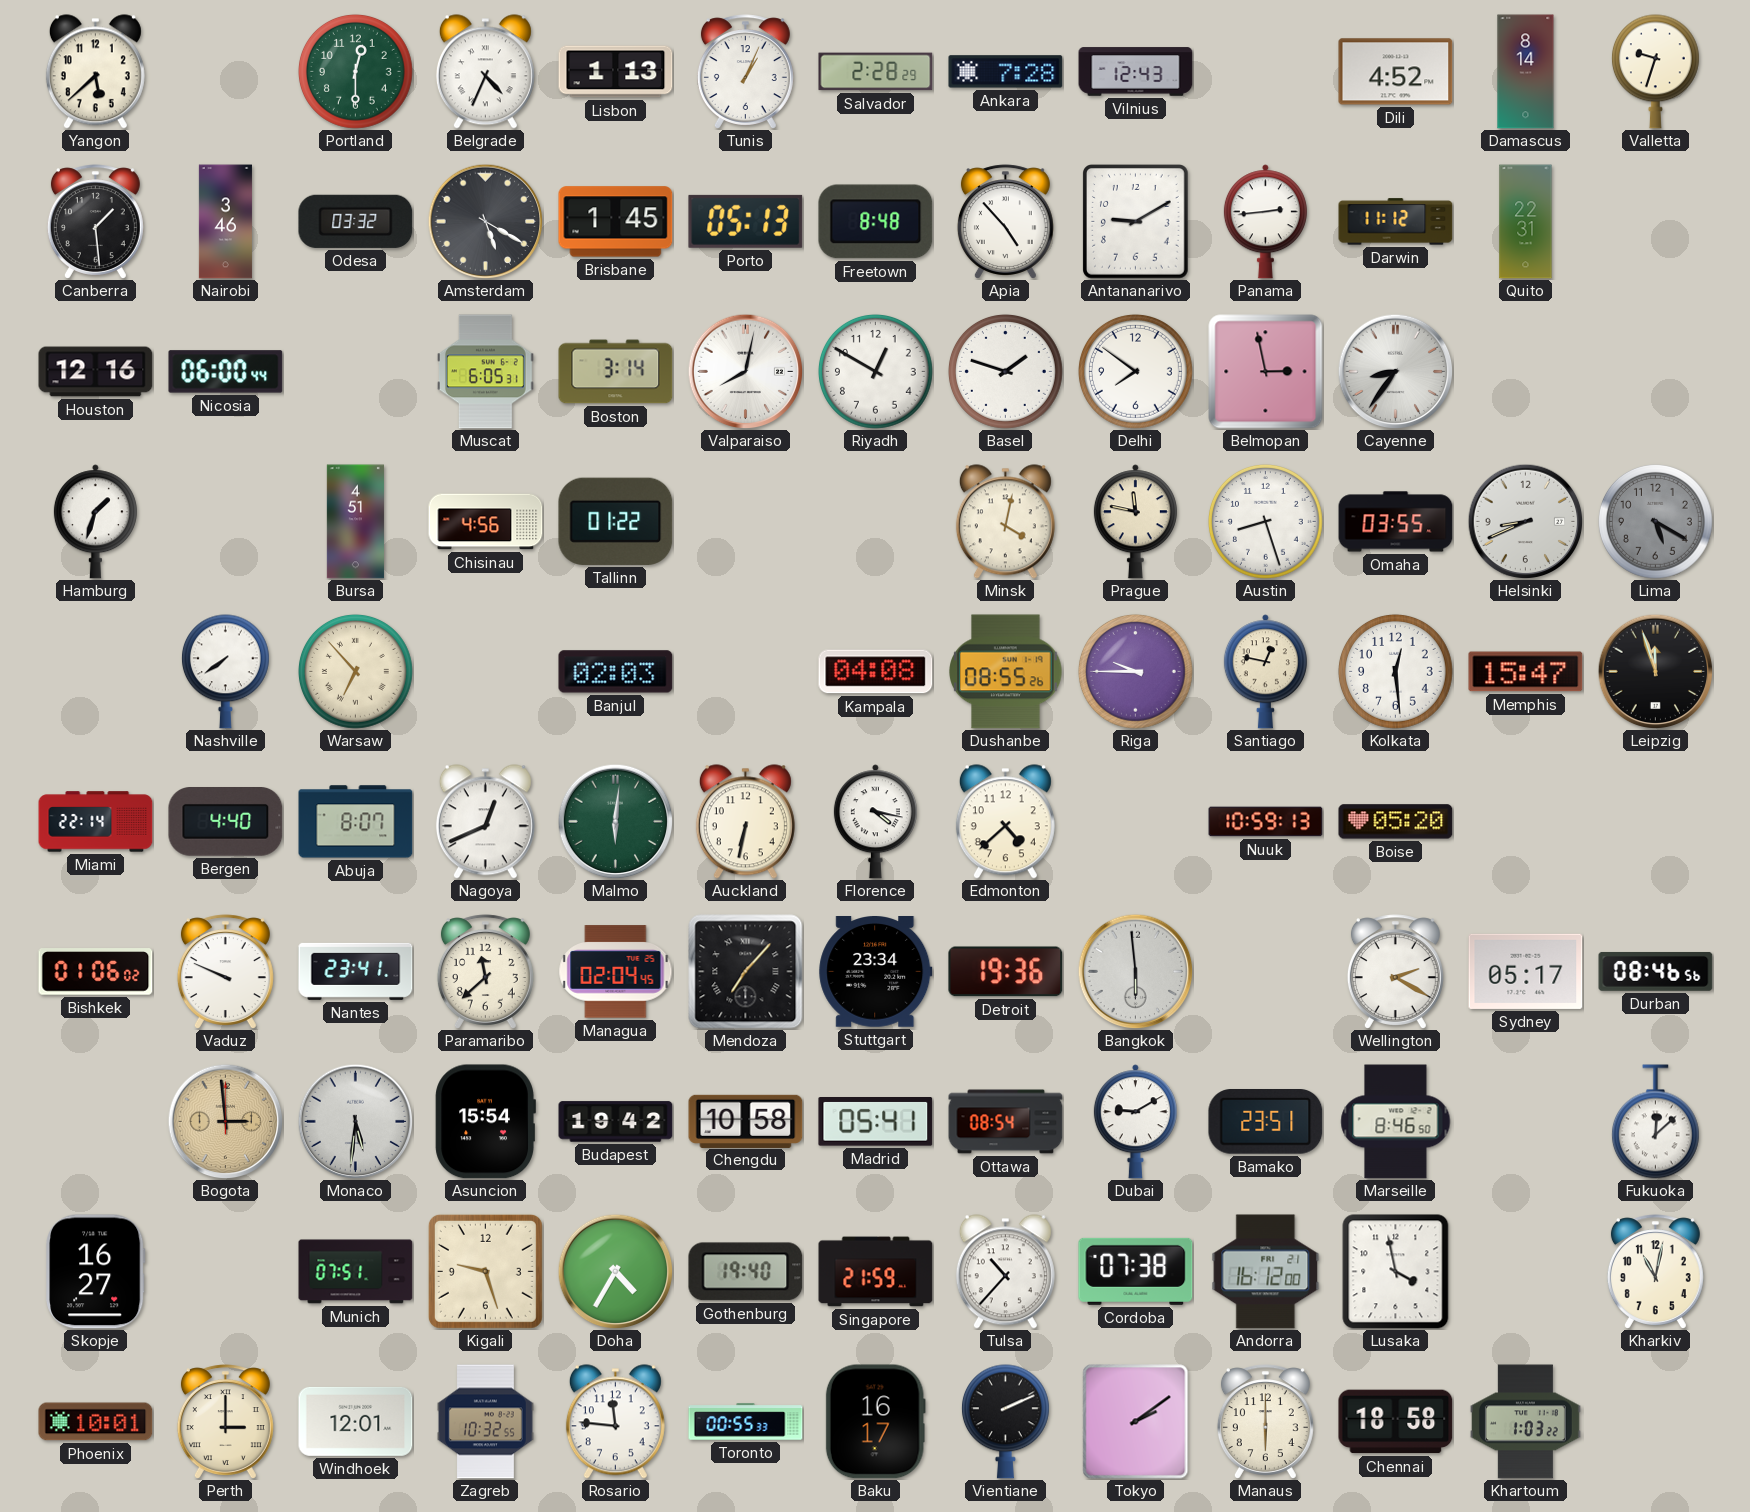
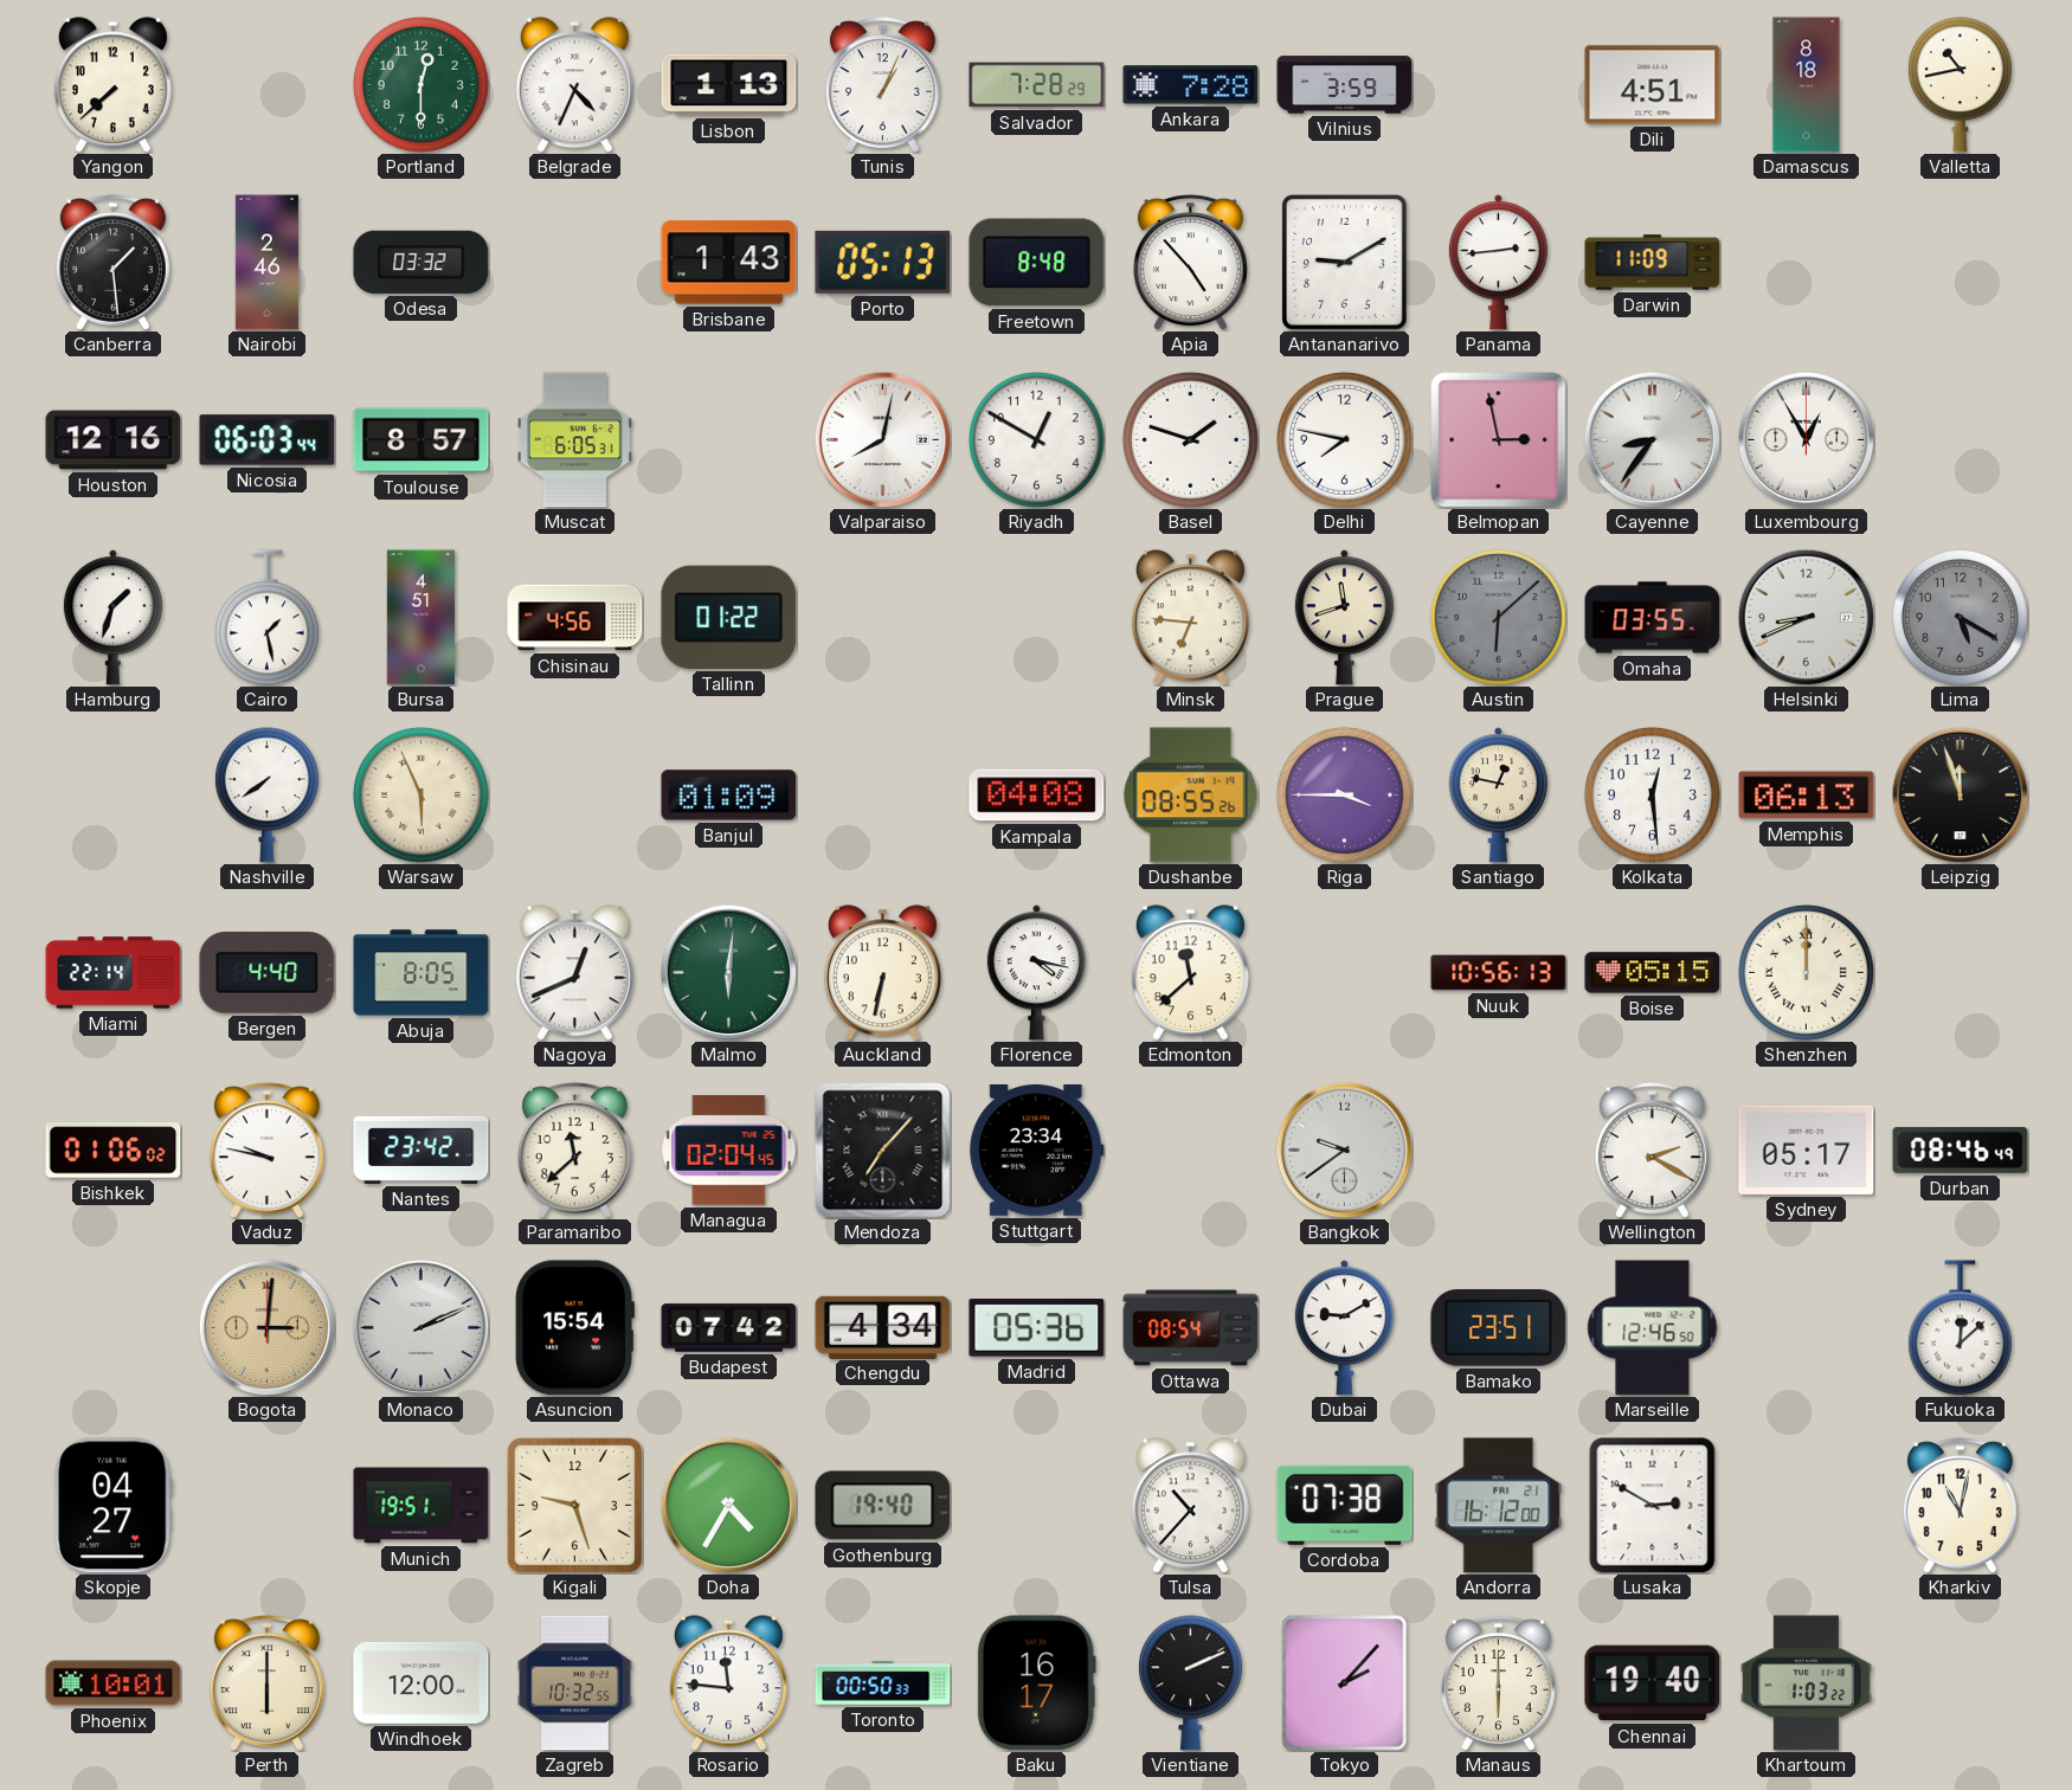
Yangon: 5:38 -> 7:38 (112, 85)
Salvador: 2:28 -> 7:28 (1037, 85)
Vilnius: 12:43 -> 3:59 (1345, 85)
Dili: 4:52 -> 4:51 (1653, 85)
Damascus: 8:14 -> 8:18 (1807, 85)
Valletta: 9:33 -> 10:43 (1960, 85)
Nairobi: 3:46 -> 2:46 (266, 263)
Amsterdam: 5:20 -> none (485, 221)
Brisbane: 1:45 -> 1:43 (729, 263)
Darwin: 11:12 -> 11:09 (1653, 263)
Quito: 22:31 -> none (1526, 222)
Nicosia: 06:00 -> 06:03 (268, 440)
Toulouse: none -> 8:57 (422, 440)
Boston: 3:14 -> none (616, 372)
Delhi: 7:51 -> 7:47 (1344, 439)
Luxembourg: none -> 12:55 (1806, 439)
Cairo: none -> 1:28 (266, 618)
Minsk: 4:02 -> 6:46 (1190, 618)
Prague: 11:47 -> 11:42 (1344, 618)
Austin: 8:27 -> 6:08 (1498, 617)
Austin dial: white -> grey (1498, 617)
Warsaw: 6:53 -> 5:56 (420, 794)
Banjul: 02:03 -> 01:09 (729, 796)
Riga: 9:45 -> 3:45 (1344, 794)
Memphis: 15:47 -> 06:13 (1807, 796)
Abuja: 8:07 -> 8:05 (422, 973)
Edmonton: 4:38 -> 11:38 (1190, 973)
Nuuk: 10:59 -> 10:56 (1499, 973)
Boise: 05:20 -> 05:15 (1653, 973)
Shenzhen: none -> 12:00 (1806, 972)
Vaduz: 9:49 -> 9:47 (266, 1151)
Nantes: 23:41 -> 23:42 (422, 1150)
Detroit: 19:36 -> none (1006, 972)
Bangkok: 5:59 -> 9:39 (1344, 1150)
Durban: 08:46:56 -> 08:46:49 (1961, 1151)
Bogota: 2:59 -> 3:01 (266, 1327)
Monaco: 5:31 -> 2:11 (420, 1327)
Budapest: 19:42 -> 07:42 (729, 1328)
Chengdu: 10:58 -> 4:34 (883, 1327)
Madrid: 05:41 -> 05:36 (1037, 1328)
Marseille: 8:46 -> 12:46 (1653, 1328)
Skopje: 16:27 -> 04:27 (114, 1506)
Munich: 07:51 -> 19:51 (422, 1506)
Singapore: 21:59 -> none (876, 1272)
Lusaka: 3:58 -> 2:50 (1653, 1506)
Perth: 3:00 -> 6:00 (266, 1683)
Windhoek: 12:01 -> 12:00 (422, 1682)
Toronto: 00:55 -> 00:50 (883, 1683)
Tokyo: 2:09 -> 2:07 (1345, 1683)
Chennai: 18:58 -> 19:40 (1653, 1683)
